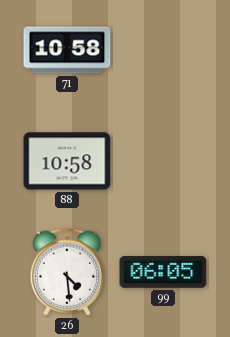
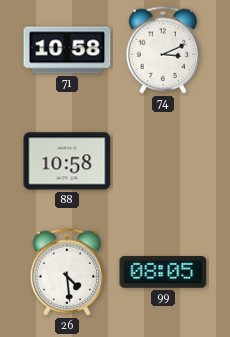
74: none -> 3:11 (163, 50)
99: 06:05 -> 08:05 (163, 272)
